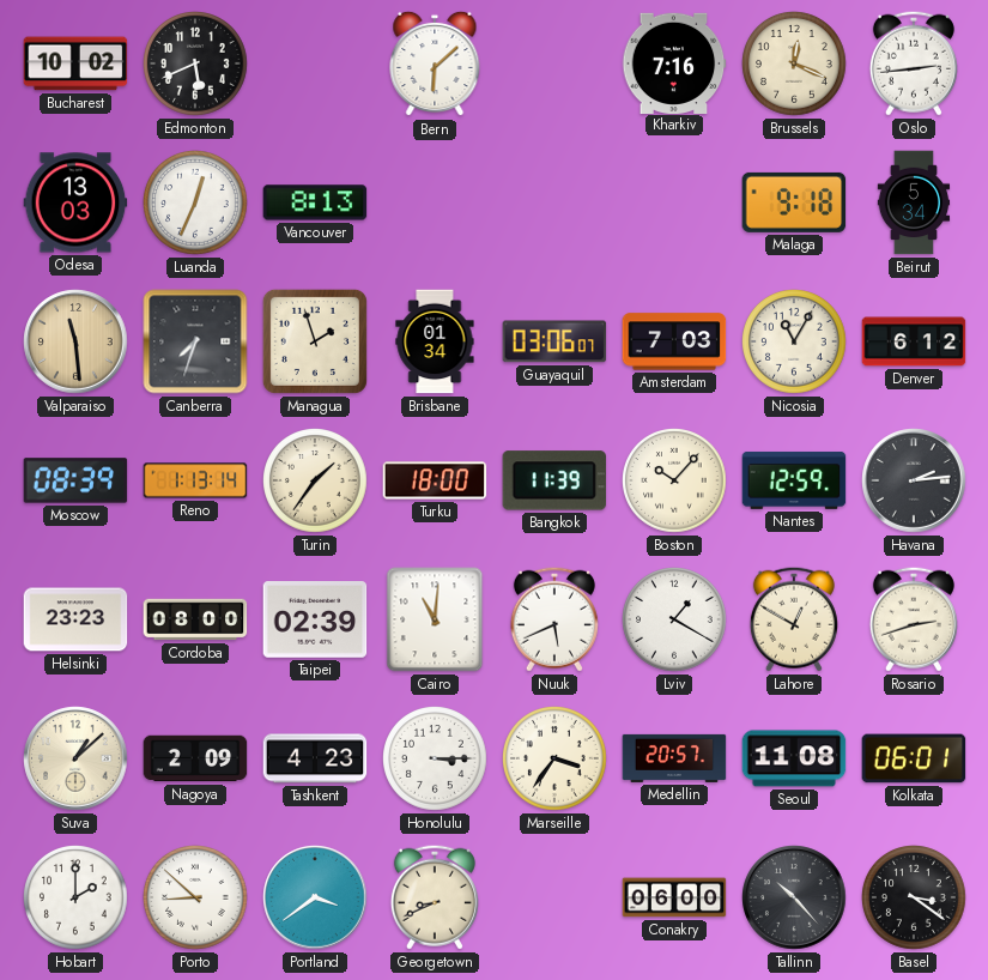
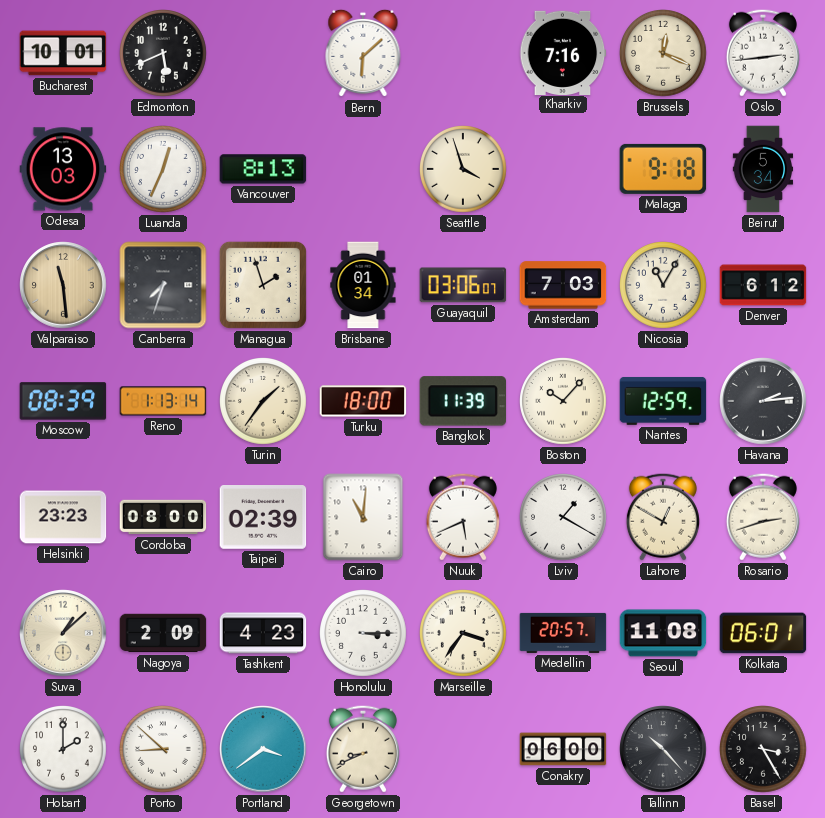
Bucharest: 10:02 -> 10:01 (63, 53)
Seattle: none -> 3:57 (463, 169)
Basel: 3:21 -> 3:25 (763, 749)
